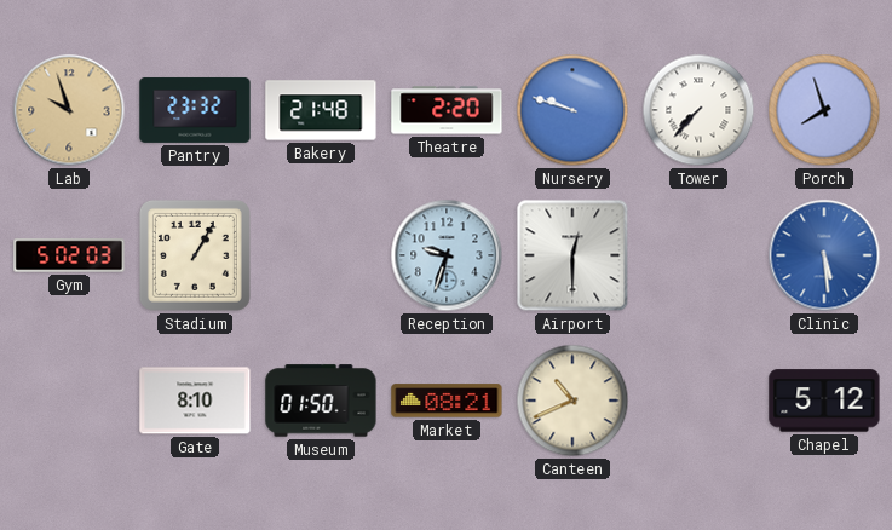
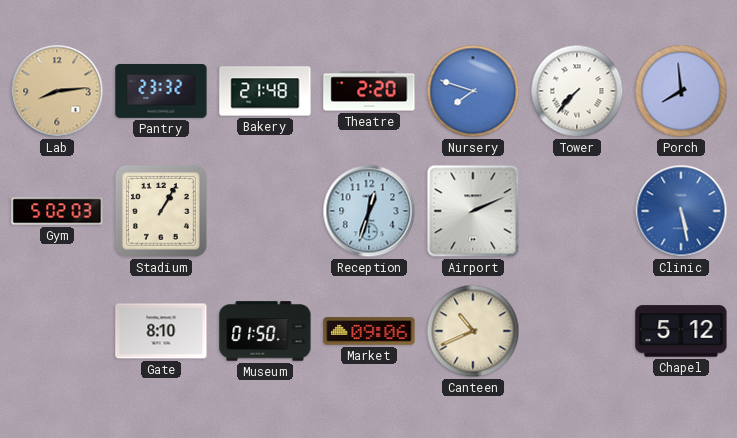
Lab: 9:57 -> 8:14 (57, 91)
Nursery: 9:48 -> 7:48 (473, 91)
Porch: 7:57 -> 7:59 (681, 91)
Reception: 9:33 -> 12:33 (369, 211)
Airport: 12:30 -> 2:11 (473, 211)
Clinic: 5:29 -> 5:28 (681, 211)
Market: 08:21 -> 09:06 (369, 331)
